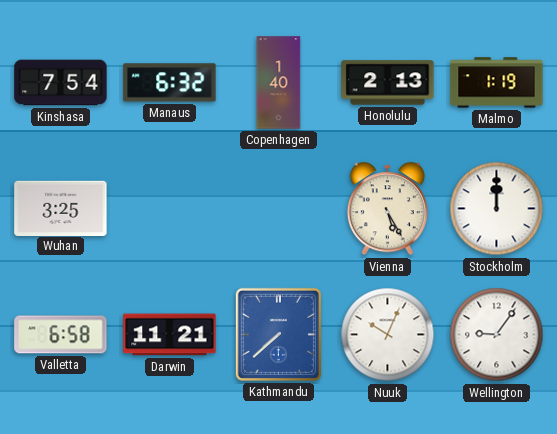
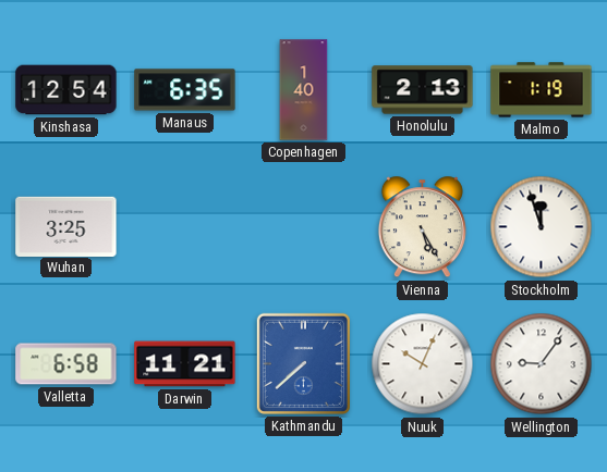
Kinshasa: 7:54 -> 12:54 (66, 90)
Manaus: 6:32 -> 6:35 (185, 90)
Stockholm: 12:00 -> 11:57 (542, 227)
